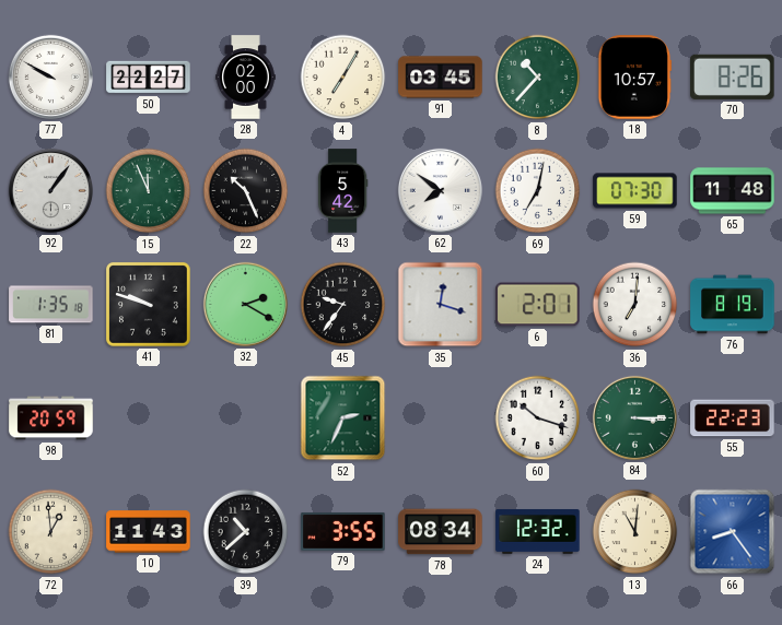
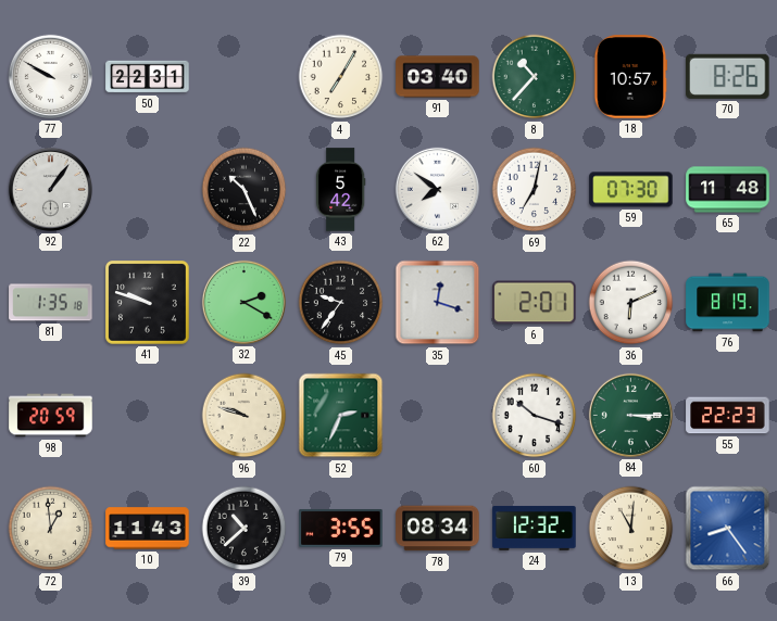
50: 22:27 -> 22:31 (148, 77)
28: 02:00 -> none (246, 78)
91: 03:45 -> 03:40 (438, 77)
15: 11:56 -> none (149, 191)
36: 7:01 -> 6:11 (631, 303)
96: none -> 9:48 (245, 416)
